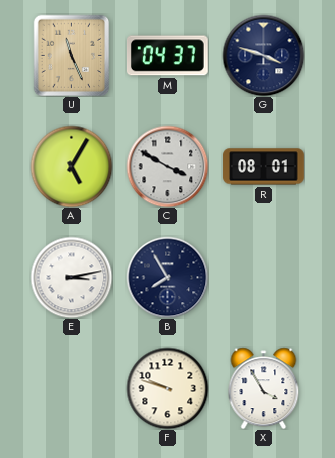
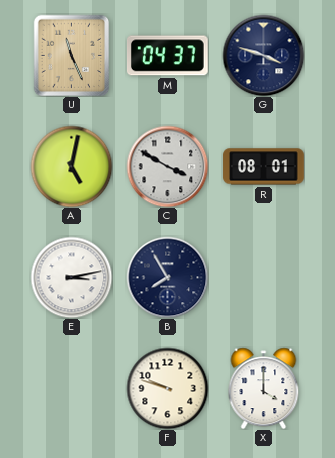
A: 5:05 -> 5:02 (71, 166)
X: 3:55 -> 4:00 (264, 388)
